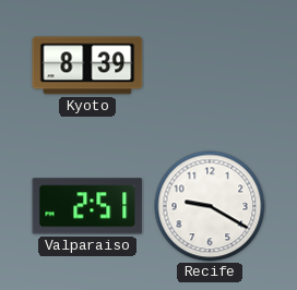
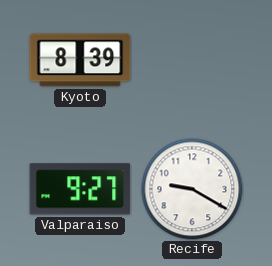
Valparaiso: 2:51 -> 9:27 (80, 189)
